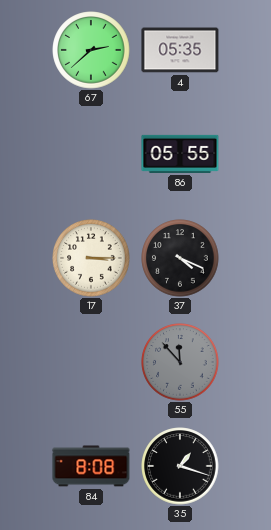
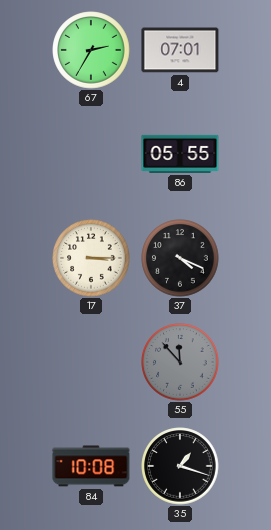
67: 2:38 -> 2:35 (91, 50)
4: 05:35 -> 07:01 (180, 50)
84: 8:08 -> 10:08 (91, 466)
